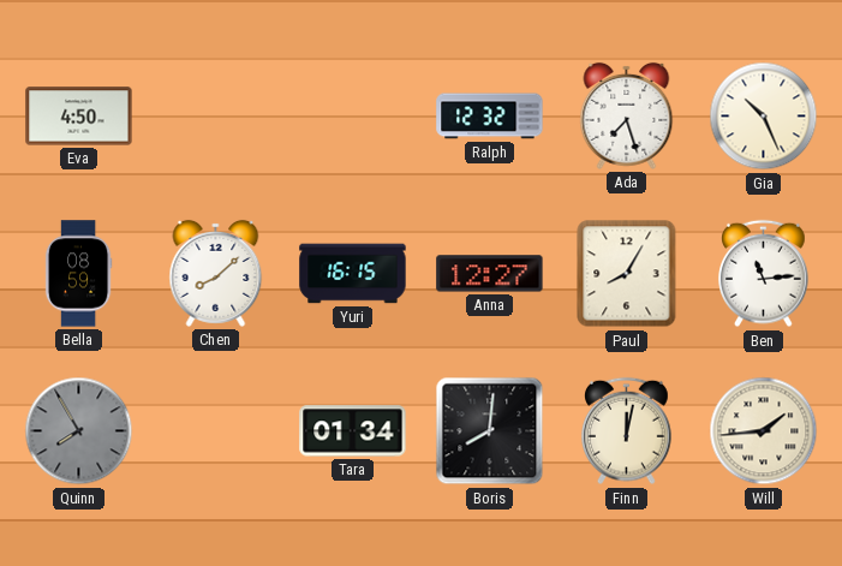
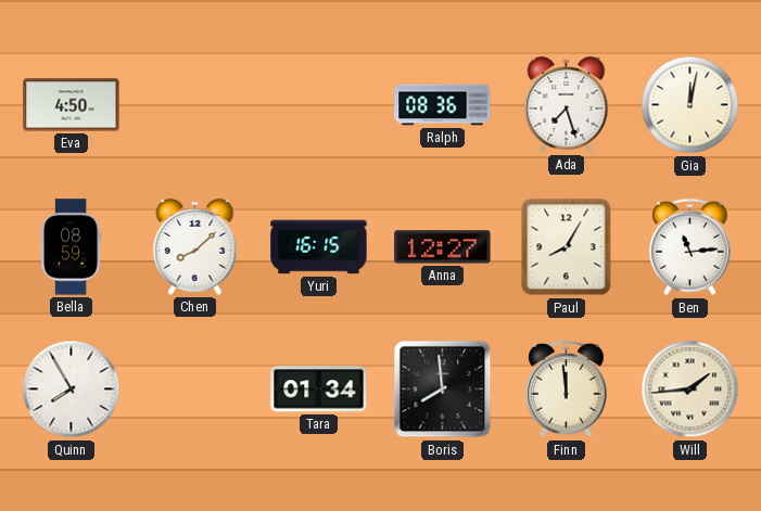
Ralph: 12:32 -> 08:36 (443, 105)
Gia: 10:26 -> 12:02 (690, 105)
Quinn dial: grey -> white (72, 389)
Boris: 8:01 -> 7:59 (443, 389)
Finn: 12:02 -> 11:59 (567, 389)
